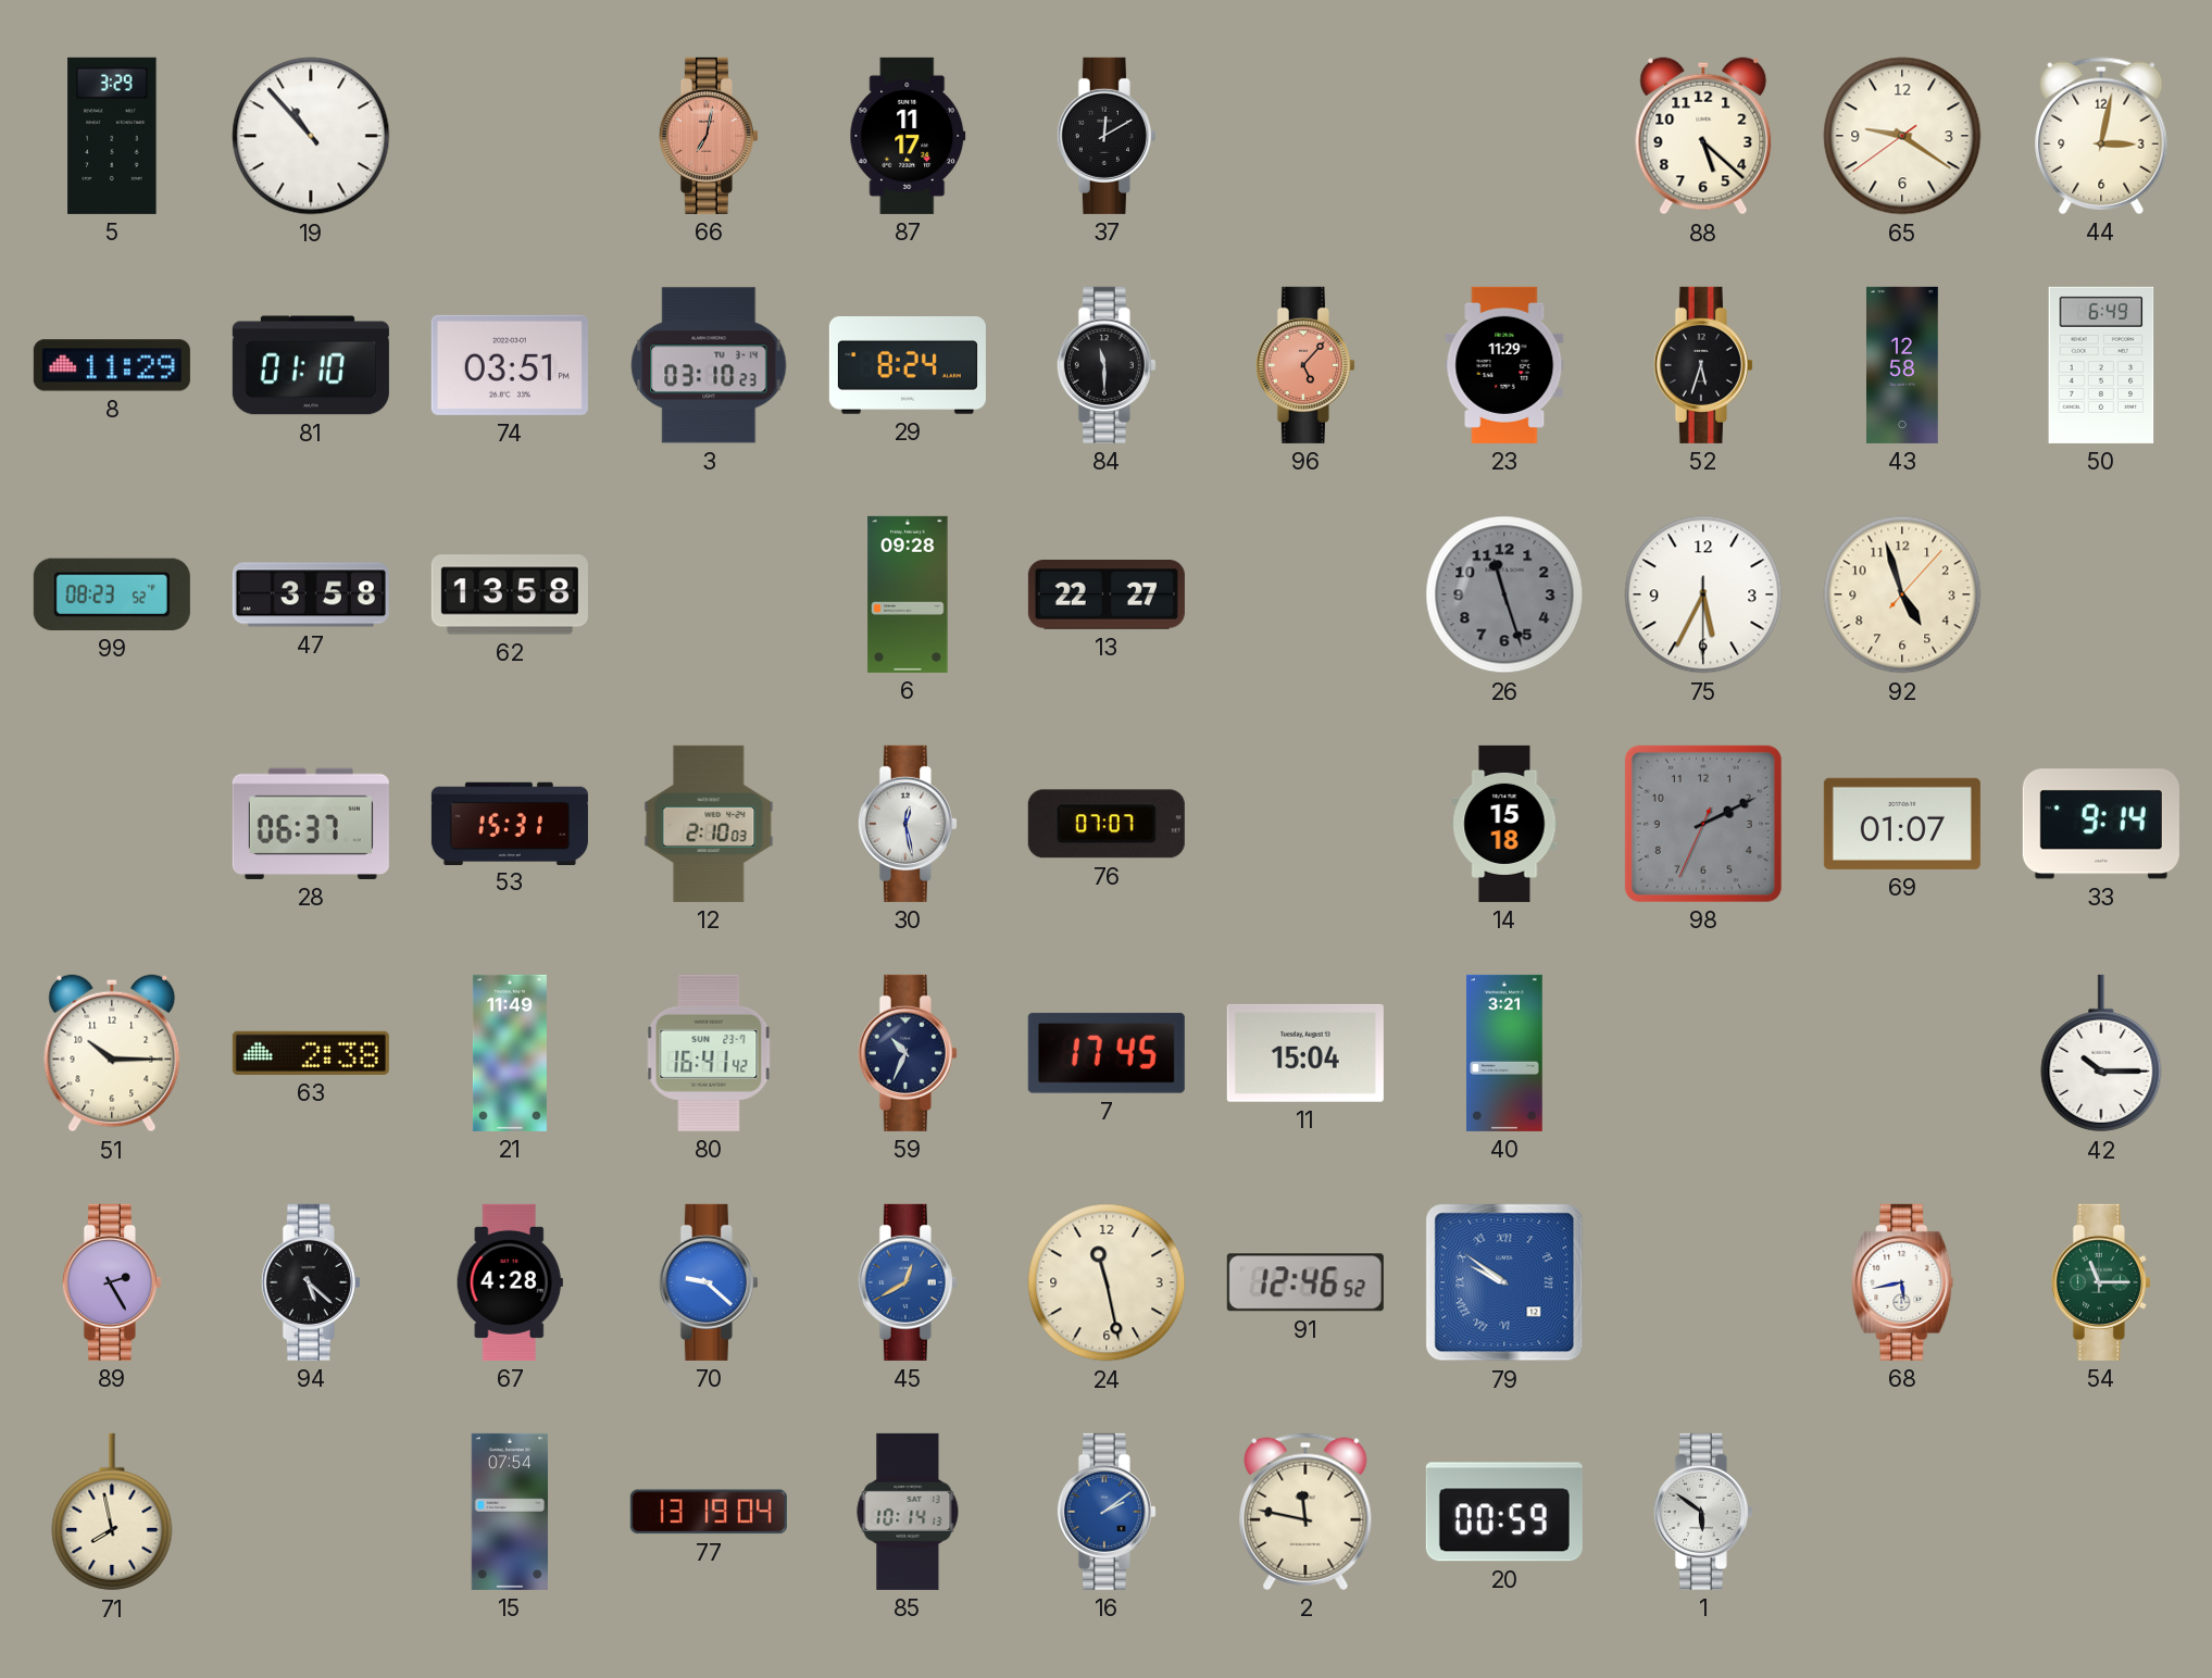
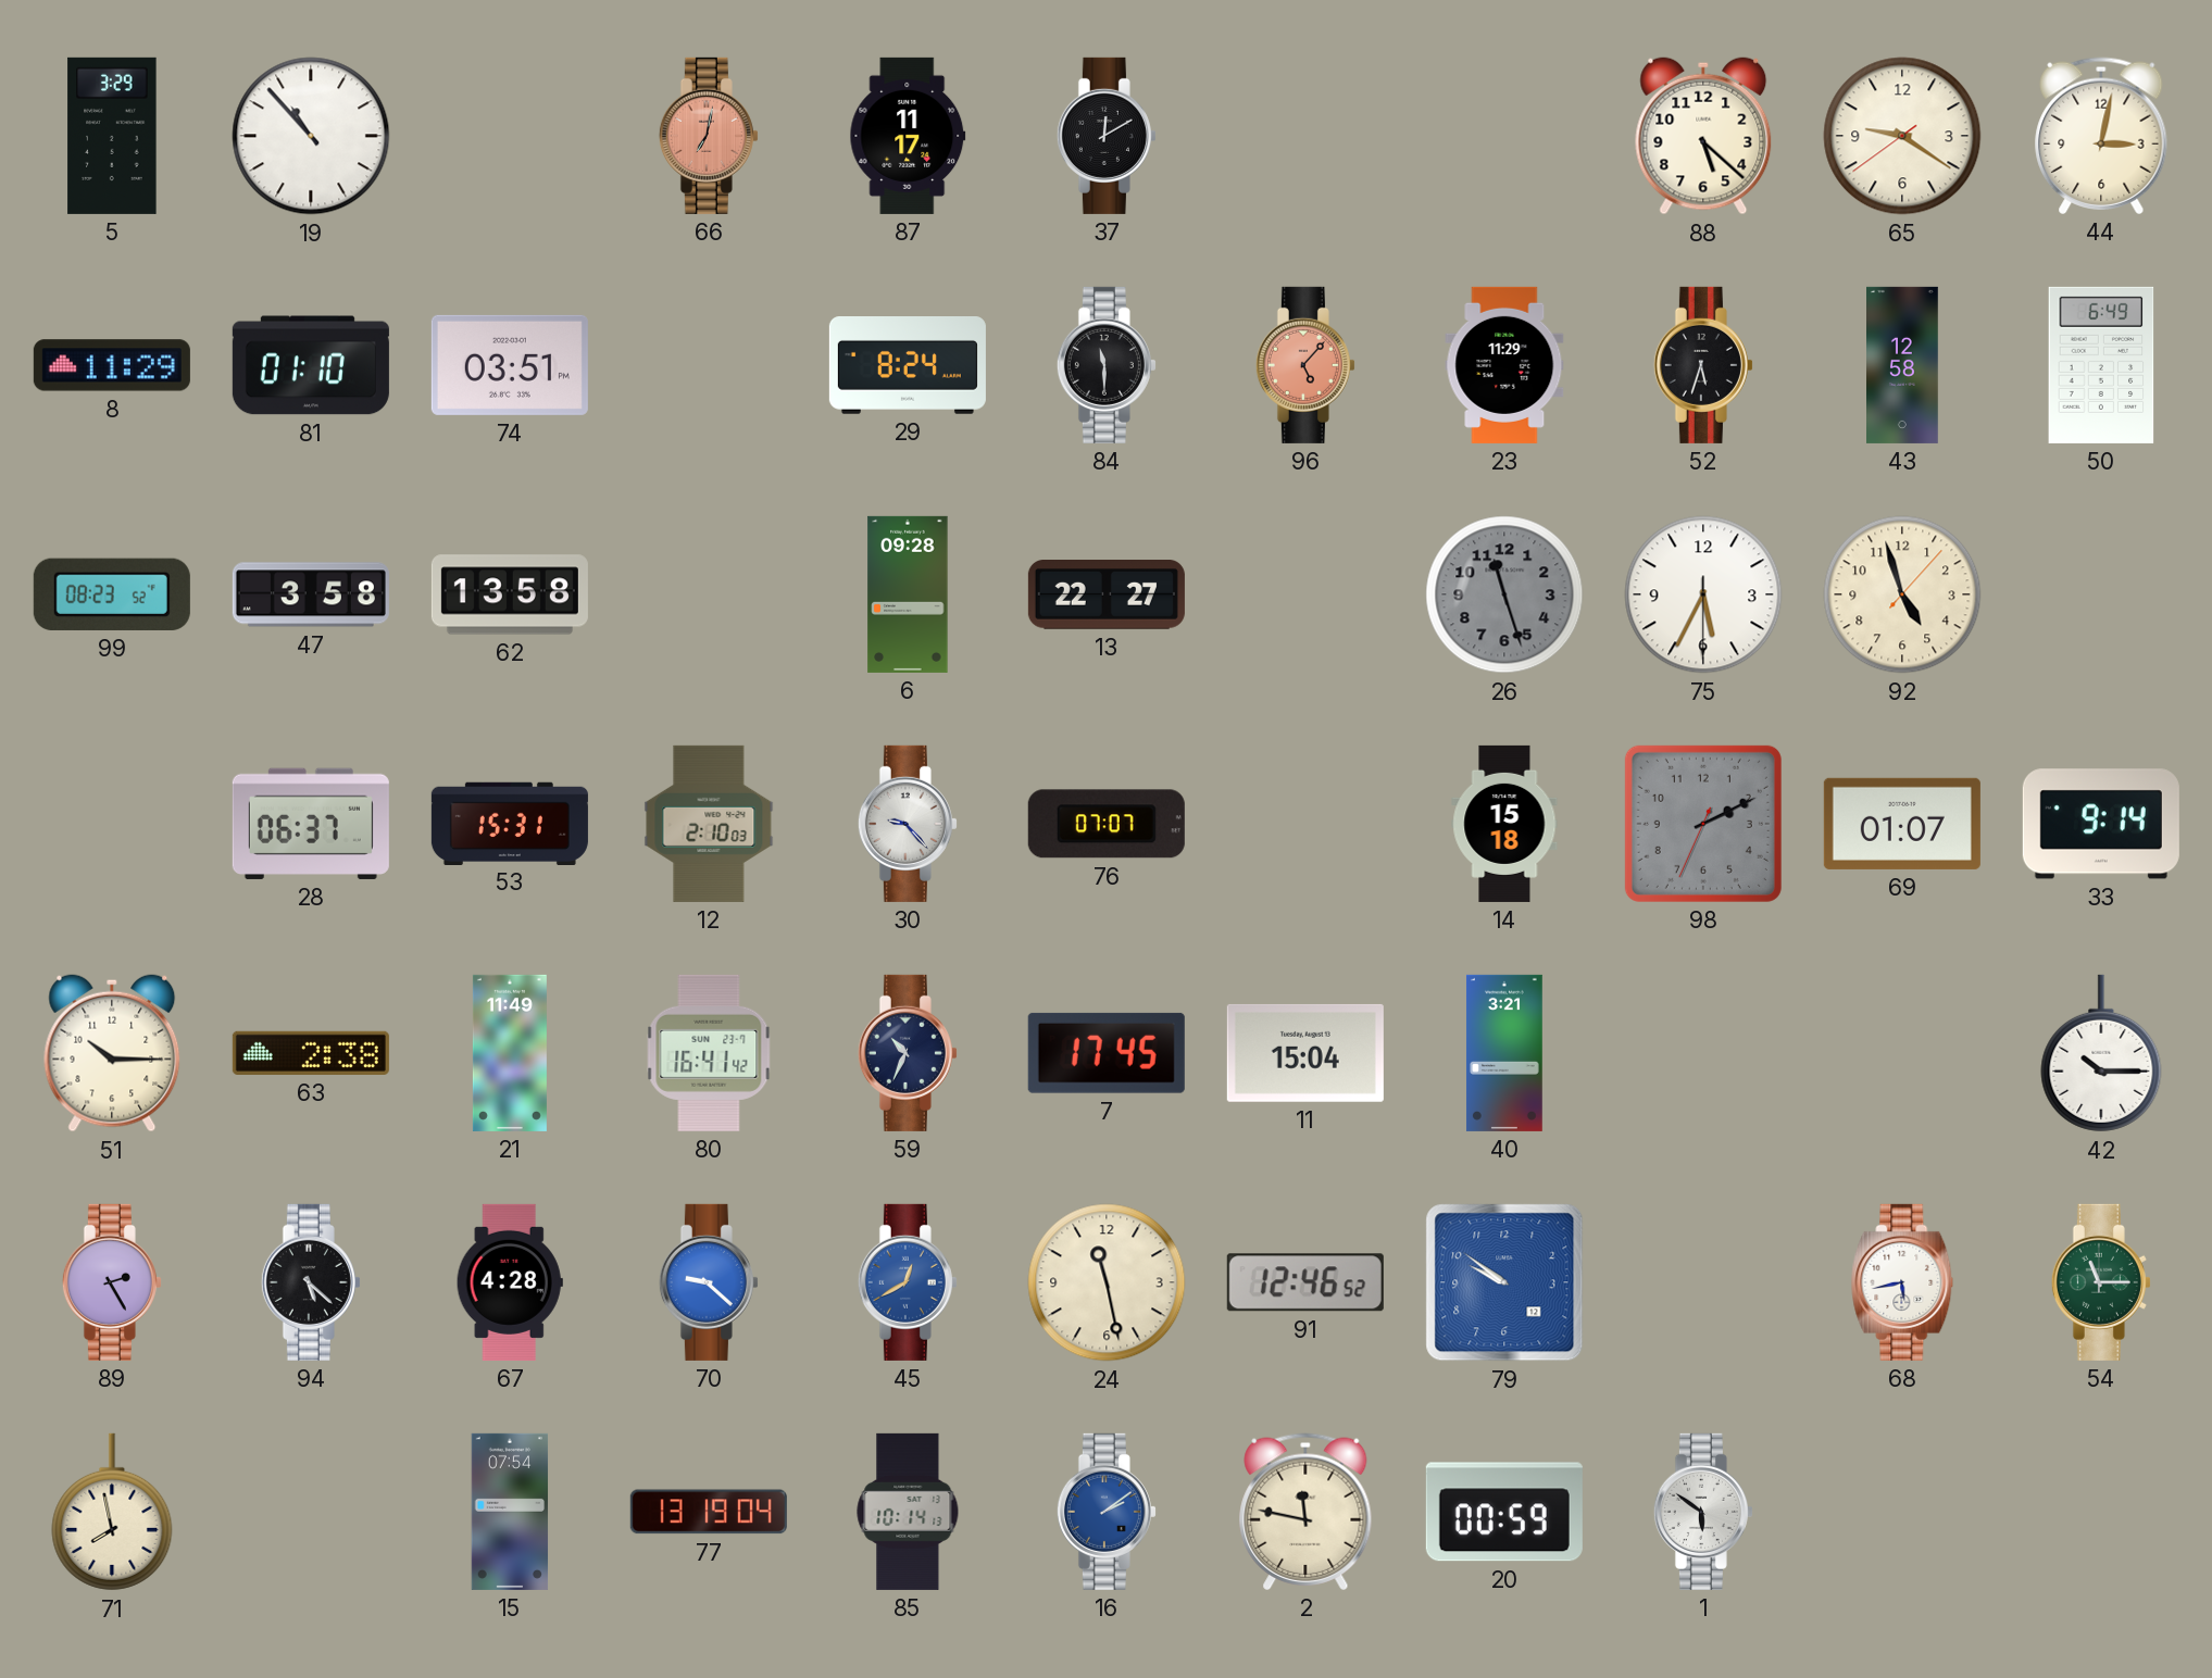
3: 03:10 -> none (709, 365)
30: 12:28 -> 9:23 (908, 824)
79 numerals: Roman -> Arabic (1504, 1282)
